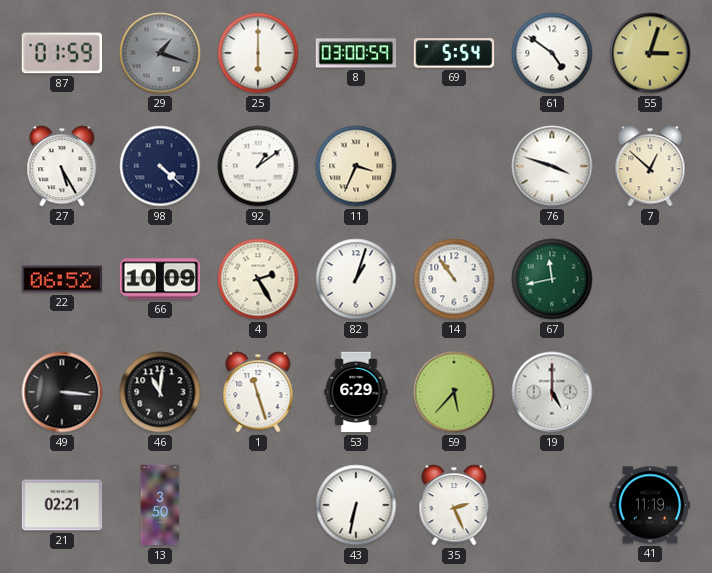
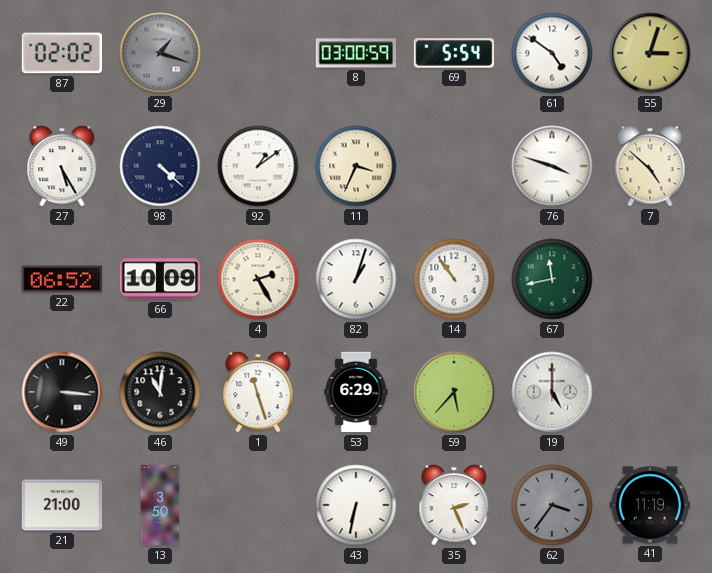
87: 01:59 -> 02:02 (61, 53)
25: 6:00 -> none (258, 53)
7: 12:52 -> 4:52 (650, 166)
21: 02:21 -> 21:00 (62, 505)
62: none -> 3:36 (552, 505)
